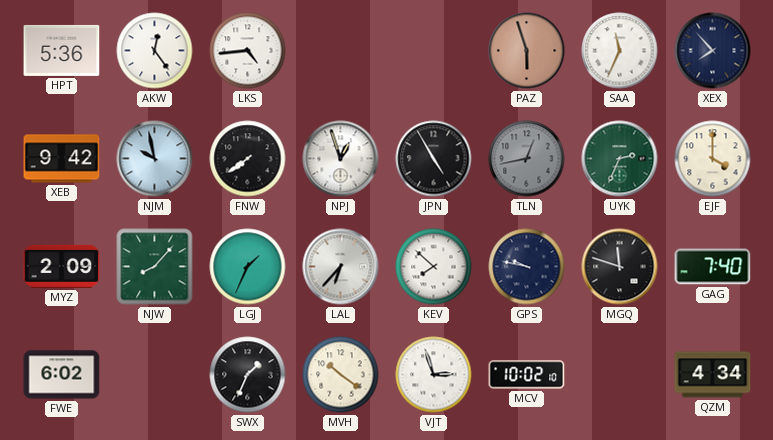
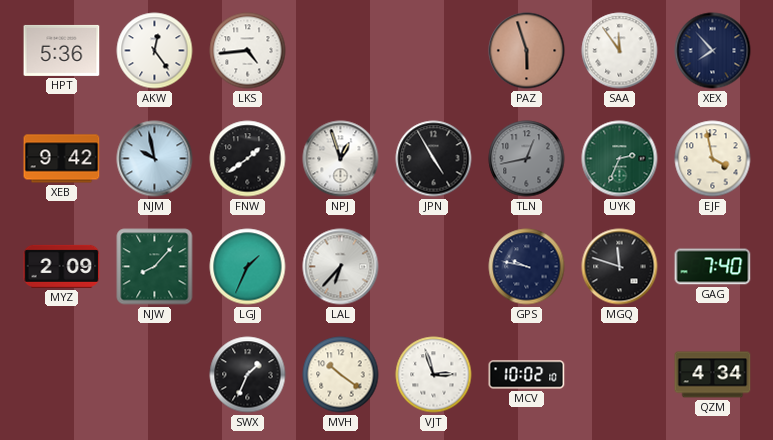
SAA: 11:34 -> 11:54 (620, 51)
FNW: 7:39 -> 1:39 (248, 159)
EJF: 4:00 -> 3:58 (713, 159)
KEV: 7:52 -> none (434, 267)
FWE: 6:02 -> none (62, 375)
